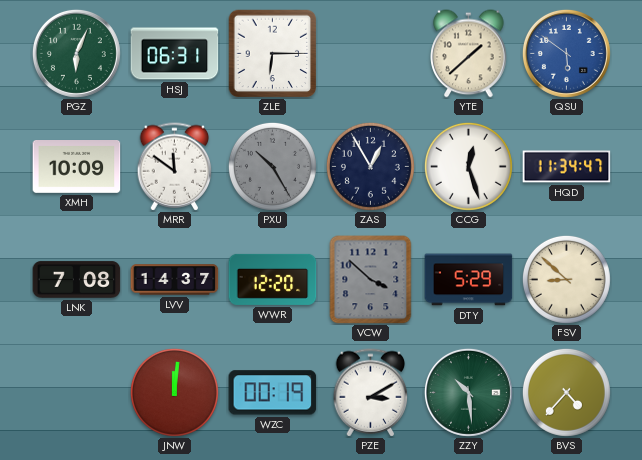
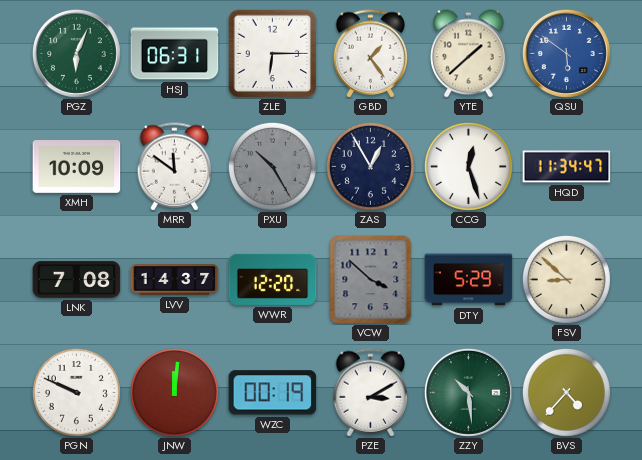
GBD: none -> 1:24 (371, 54)
PGN: none -> 9:49 (76, 392)
